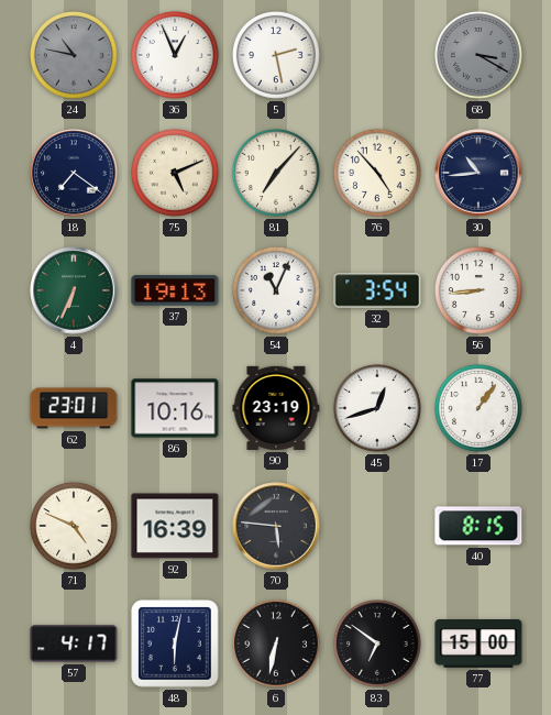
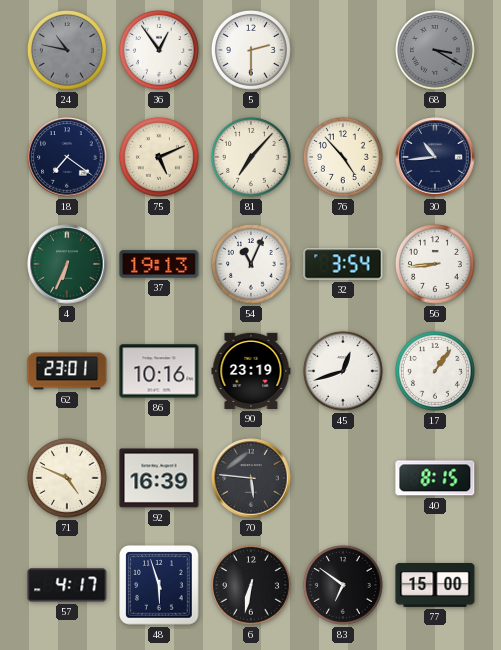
36: 12:56 -> 12:54 (160, 51)
5: 2:28 -> 2:30 (252, 51)
48: 6:02 -> 5:57 (159, 585)
